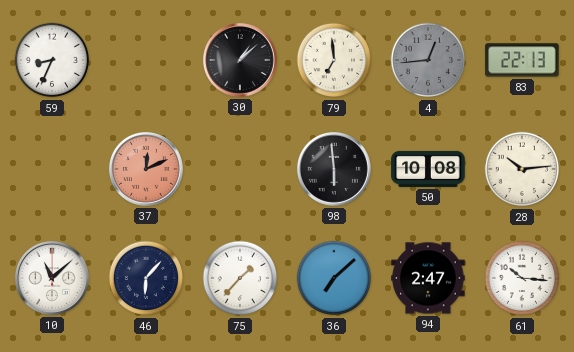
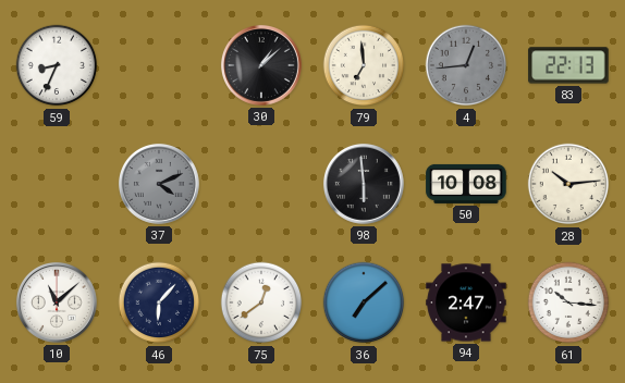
37: 12:11 -> 4:11 (159, 184)
37 dial: salmon -> grey (159, 184)
75: 1:37 -> 12:39 (261, 302)
